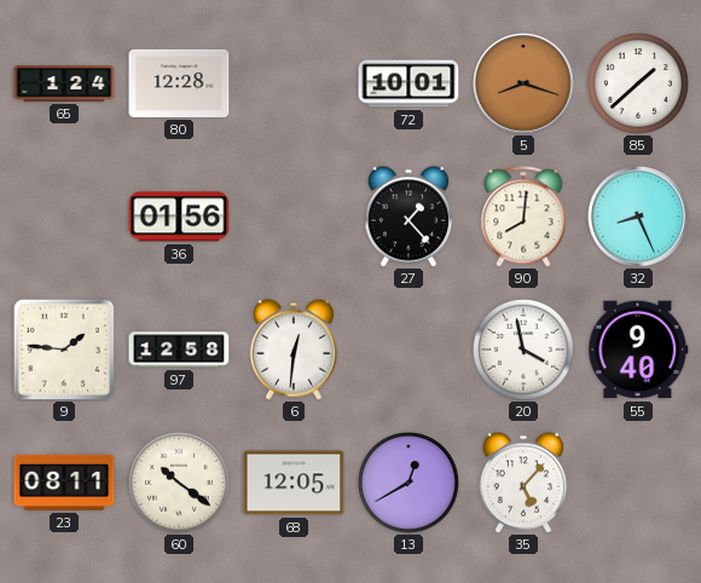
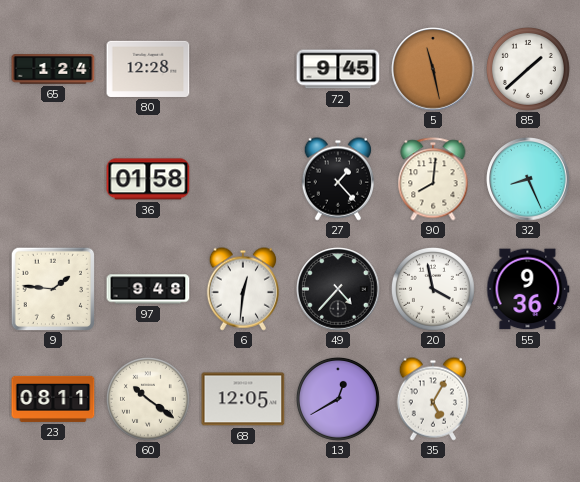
72: 10:01 -> 9:45 (338, 69)
5: 8:18 -> 11:28 (433, 69)
36: 01:56 -> 01:58 (148, 179)
97: 12:58 -> 9:48 (148, 289)
49: none -> 4:37 (338, 289)
55: 9:40 -> 9:36 (528, 289)
35: 5:07 -> 5:05 (432, 399)
